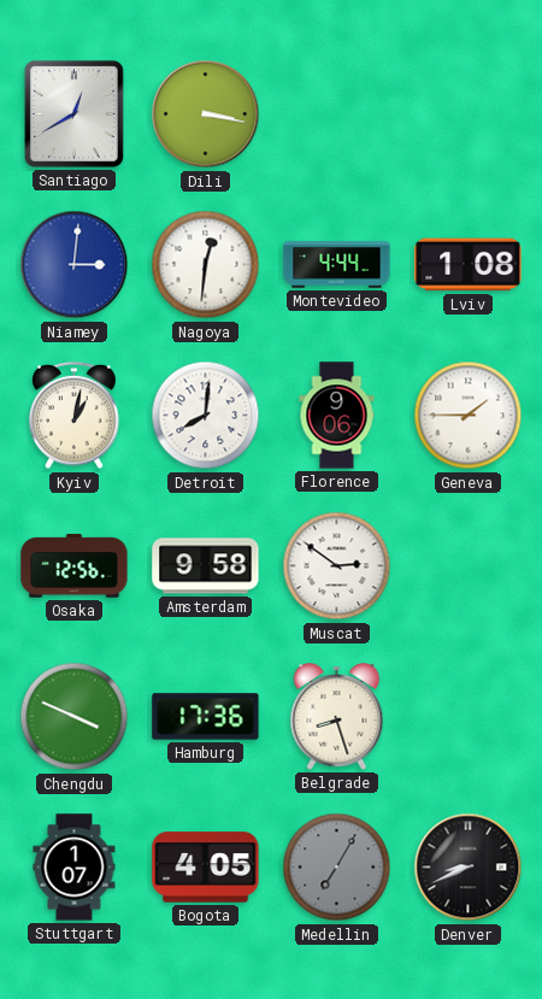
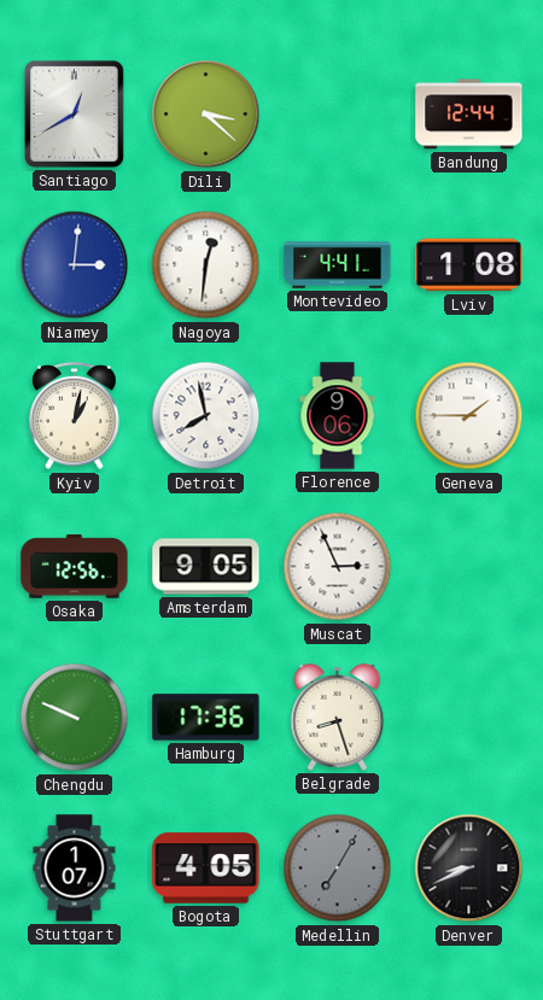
Dili: 3:17 -> 3:22 (206, 115)
Bandung: none -> 12:44 (469, 115)
Montevideo: 4:44 -> 4:41 (338, 265)
Detroit: 8:01 -> 7:58 (206, 416)
Amsterdam: 9:58 -> 9:05 (206, 567)
Muscat: 2:51 -> 2:56 (338, 567)
Chengdu: 3:49 -> 9:49 (75, 718)
